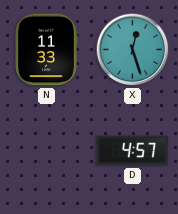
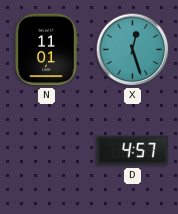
N: 11:33 -> 11:01 (46, 50)
